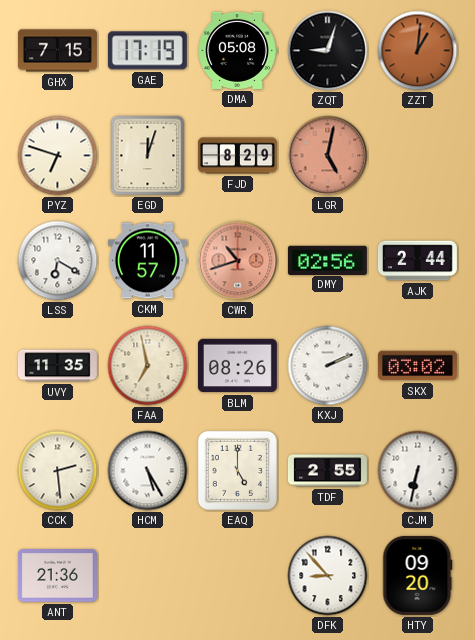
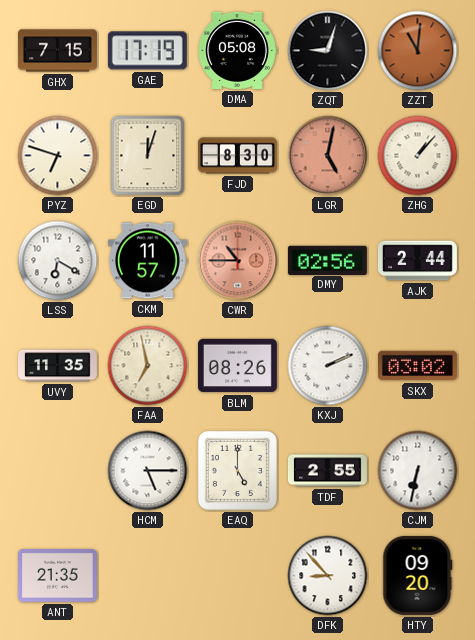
ZZT: 1:01 -> 11:01 (418, 51)
FJD: 8:29 -> 8:30 (237, 156)
ZHG: none -> 1:07 (418, 156)
CWR: 10:42 -> 10:45 (238, 261)
CCK: 2:29 -> none (58, 471)
HCM: 5:25 -> 5:15 (148, 471)
ANT: 21:36 -> 21:35 (57, 576)
